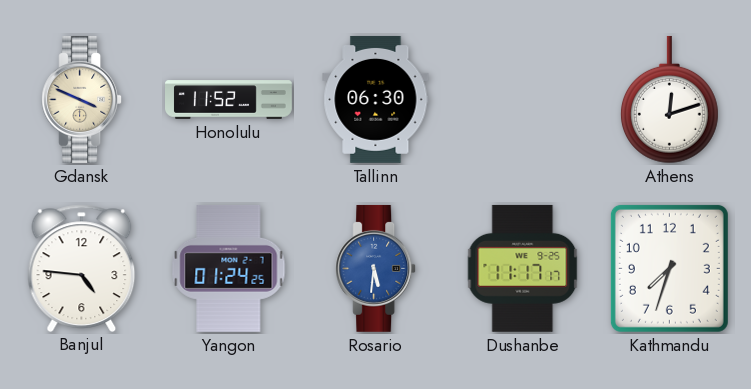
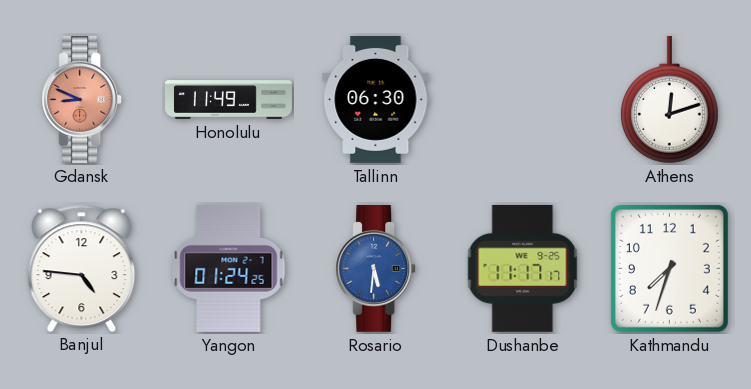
Gdansk: 3:49 -> 8:49 (82, 99)
Gdansk dial: cream -> salmon (82, 99)
Honolulu: 11:52 -> 11:49 (229, 100)
